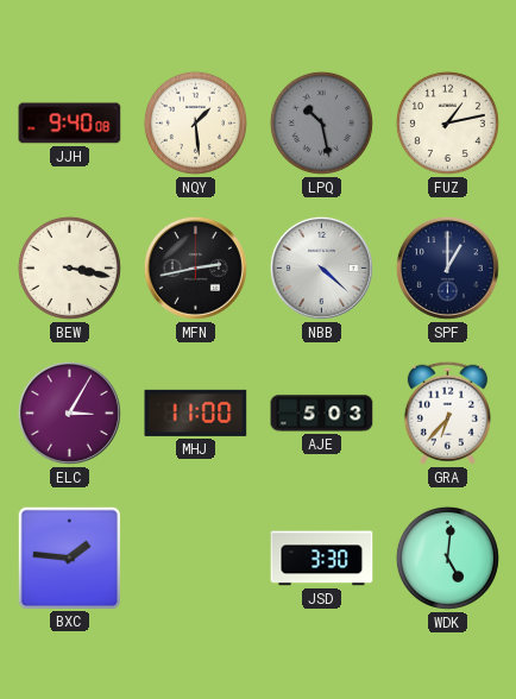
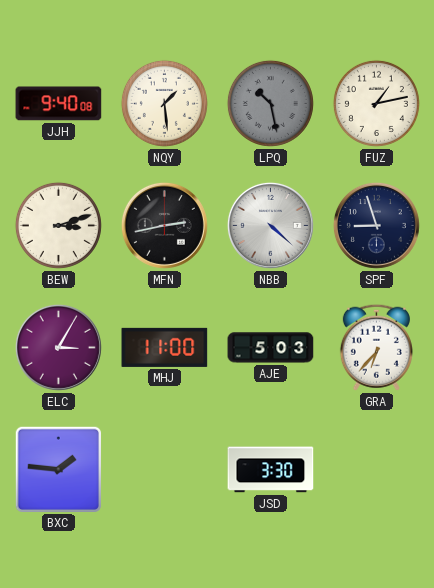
BEW: 3:17 -> 3:12 (58, 225)
SPF: 1:00 -> 8:57 (376, 225)
WDK: 5:01 -> none (447, 558)
